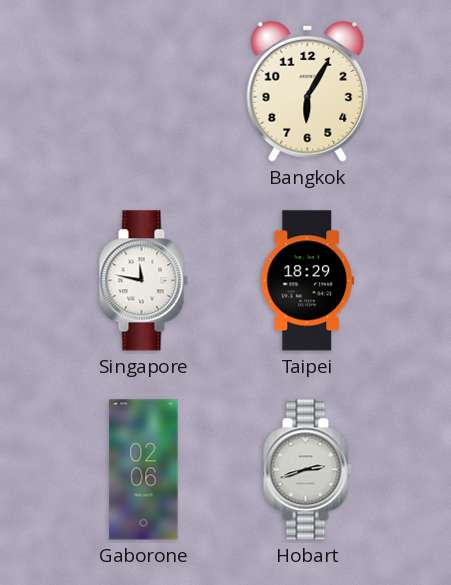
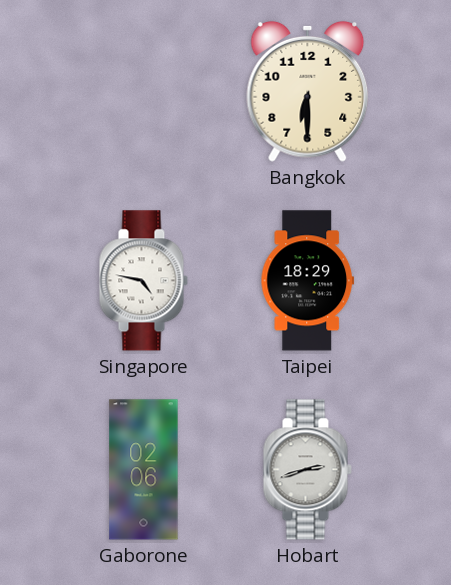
Bangkok: 6:05 -> 6:30 (308, 91)
Singapore: 11:47 -> 4:47 (143, 281)
